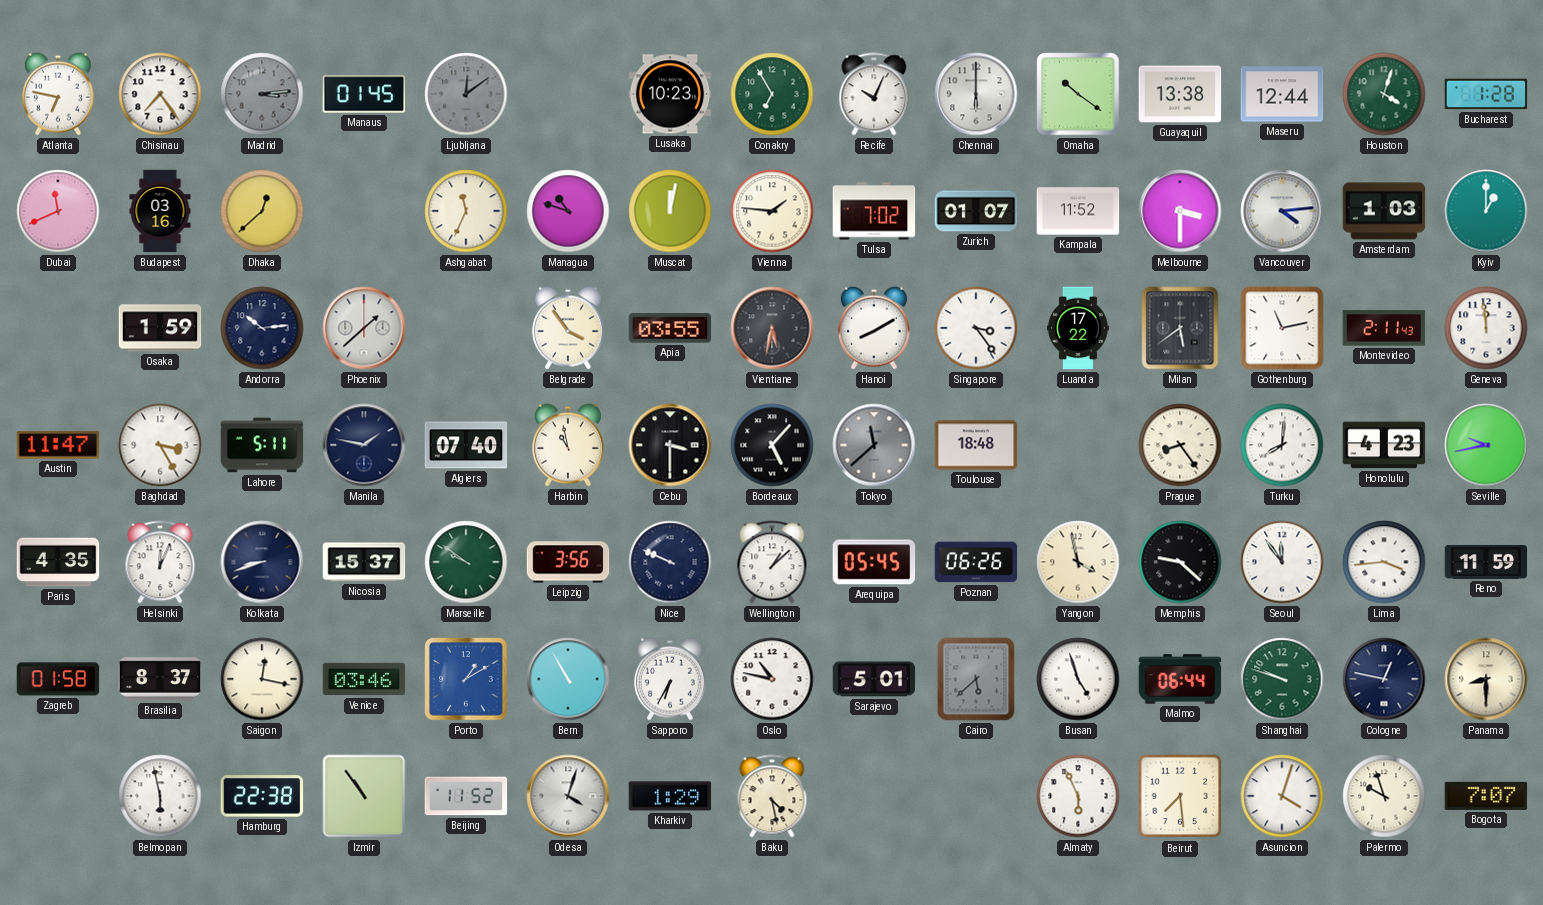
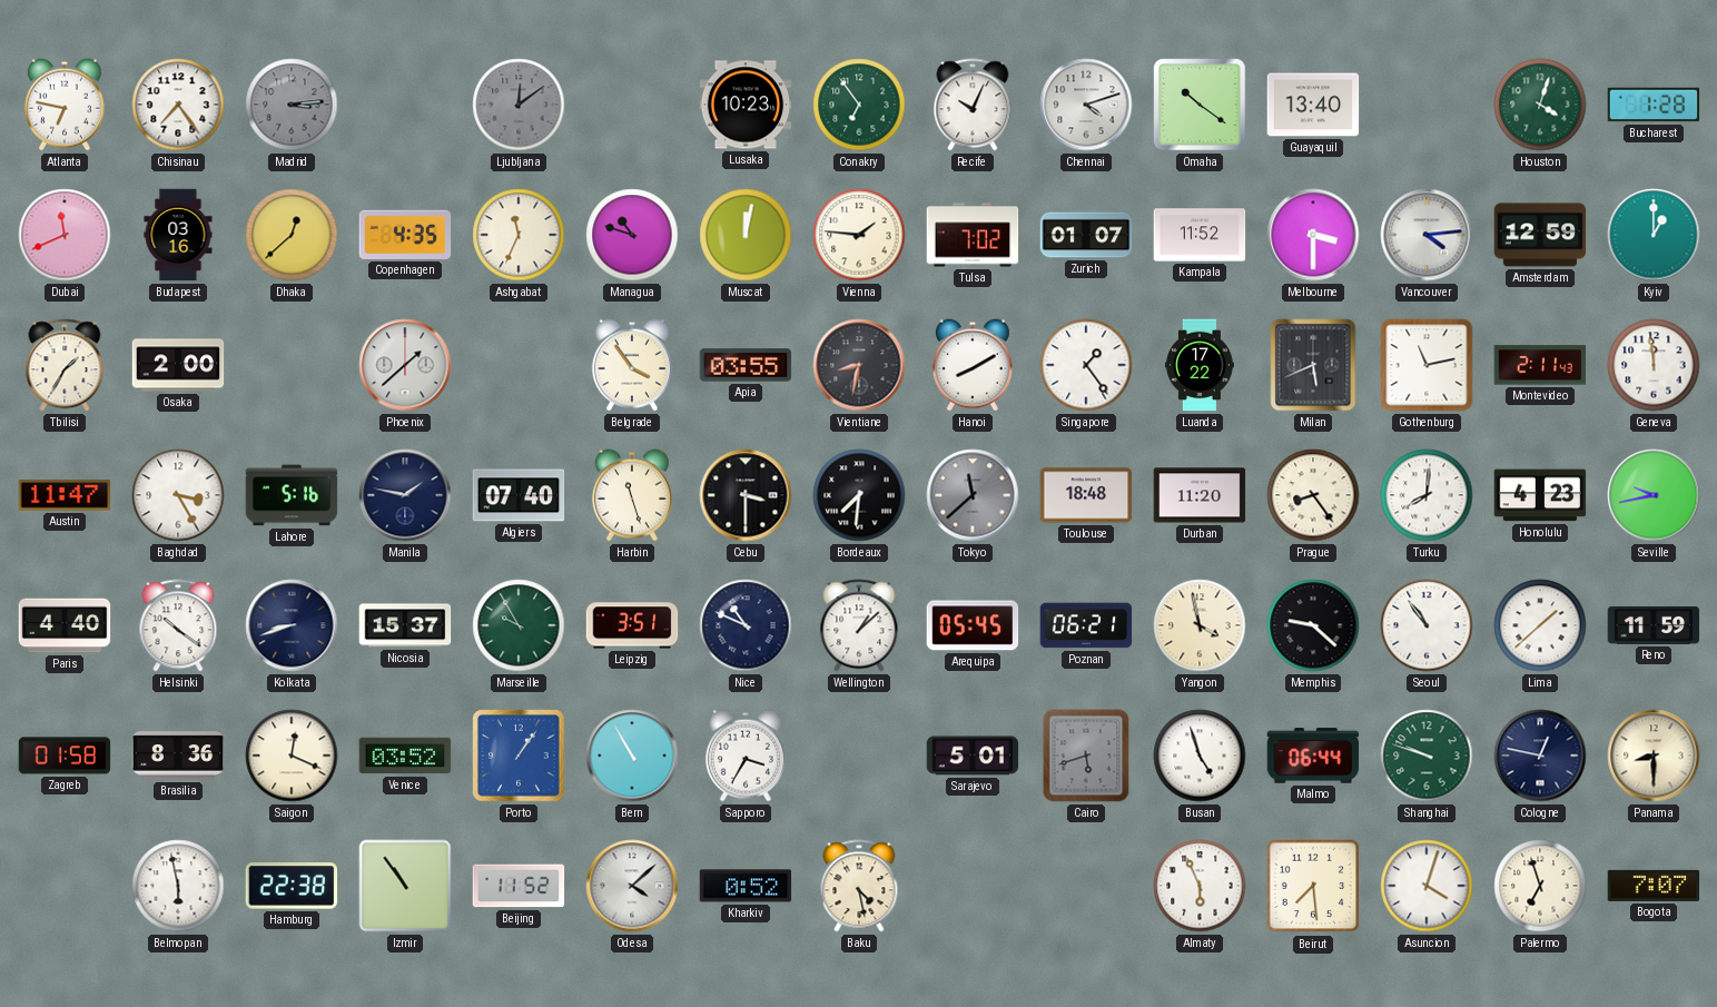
Manaus: 01:45 -> none (364, 94)
Conakry: 6:55 -> 6:54 (859, 105)
Chennai: 6:00 -> 4:12 (1086, 105)
Guayaquil: 13:38 -> 13:40 (1313, 105)
Maseru: 12:44 -> none (1282, 94)
Copenhagen: none -> 4:35 (405, 235)
Amsterdam: 1:03 -> 12:59 (1540, 235)
Tbilisi: none -> 1:35 (65, 365)
Osaka: 1:59 -> 2:00 (178, 365)
Andorra: 10:14 -> none (262, 328)
Vientiane: 5:32 -> 8:32 (859, 365)
Singapore: 3:24 -> 1:24 (1086, 365)
Milan: 5:39 -> 5:41 (1313, 365)
Lahore: 5:11 -> 5:16 (292, 495)
Harbin: 10:58 -> 11:27 (632, 495)
Bordeaux: 5:07 -> 7:31 (859, 495)
Durban: none -> 11:20 (1200, 495)
Paris: 4:35 -> 4:40 (65, 625)
Helsinki: 12:04 -> 10:21 (178, 625)
Marseille: 9:51 -> 9:55 (519, 625)
Leipzig: 3:56 -> 3:51 (632, 625)
Nice: 9:49 -> 10:49 (746, 625)
Poznan: 06:26 -> 06:21 (1086, 625)
Seoul: 11:54 -> 10:54 (1427, 625)
Lima: 3:44 -> 1:38 (1540, 625)
Brasilia: 8:37 -> 8:36 (178, 756)
Saigon: 12:17 -> 12:19 (292, 756)
Venice: 03:46 -> 03:52 (405, 756)
Porto: 1:10 -> 1:06 (519, 756)
Sapporo: 6:35 -> 3:35 (746, 756)
Oslo: 10:47 -> none (772, 679)
Cairo: 5:38 -> 5:42 (1086, 756)
Odesa: 4:03 -> 4:08 (632, 886)
Kharkiv: 1:29 -> 0:52 (746, 886)
Palermo: 9:57 -> 6:57 (1540, 886)
